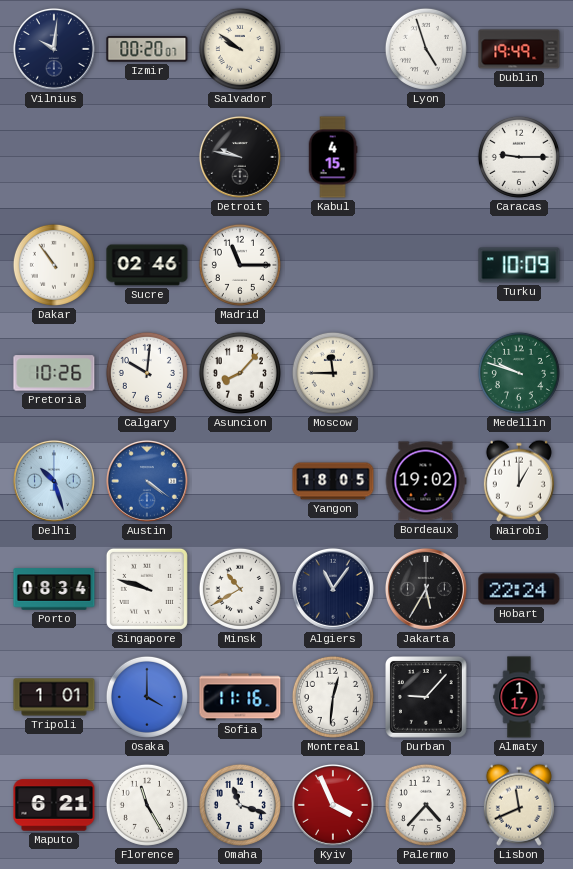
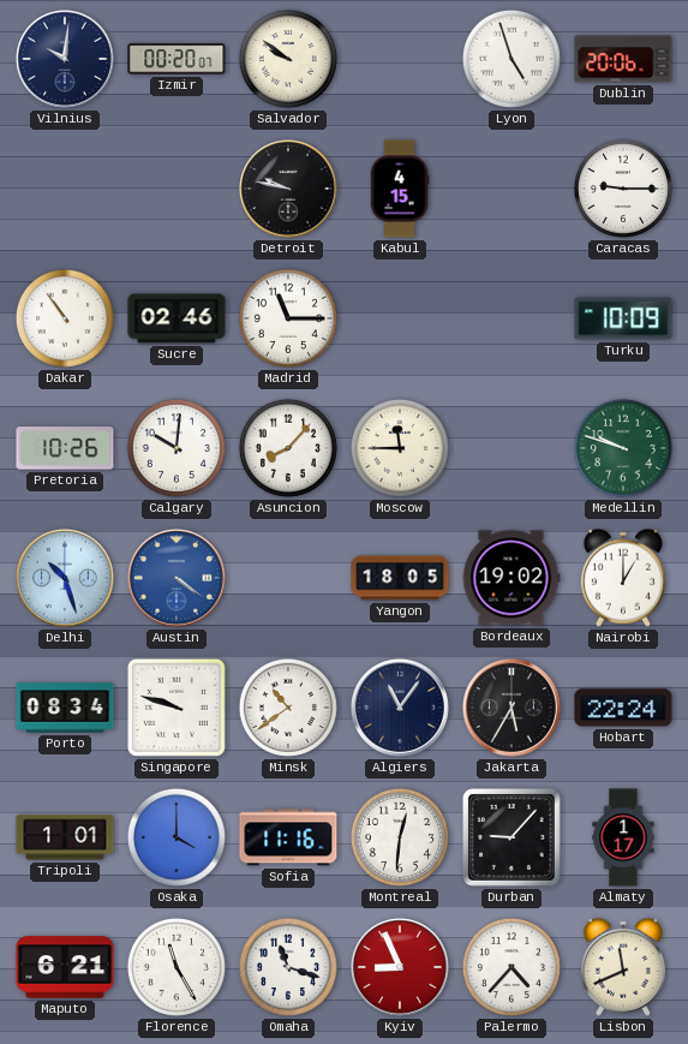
Dublin: 19:49 -> 20:06 (623, 59)
Minsk: 10:40 -> 10:39 (288, 708)
Kyiv: 3:56 -> 8:56 (400, 967)
